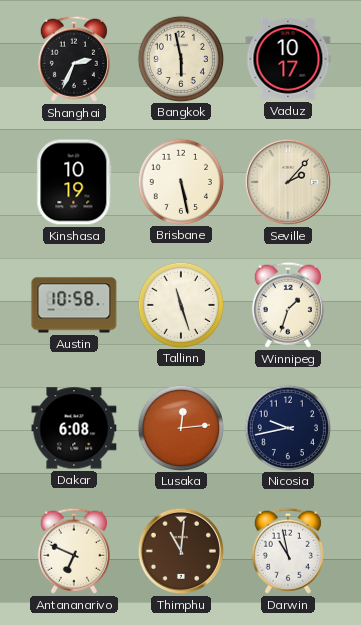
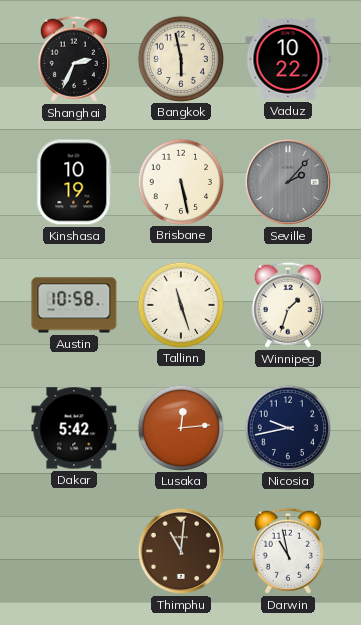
Vaduz: 10:17 -> 10:22 (288, 59)
Seville dial: cream -> grey (288, 182)
Dakar: 6:08 -> 5:42 (74, 428)
Antananarivo: 6:49 -> none (74, 551)
